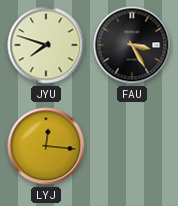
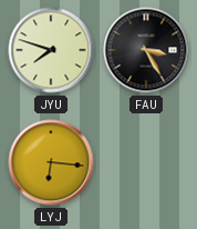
LYJ: 12:16 -> 6:16 (51, 162)
